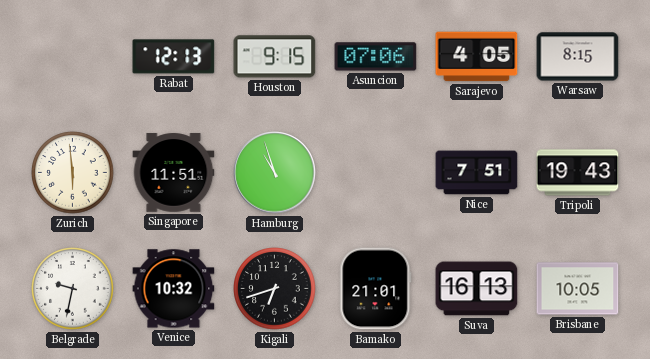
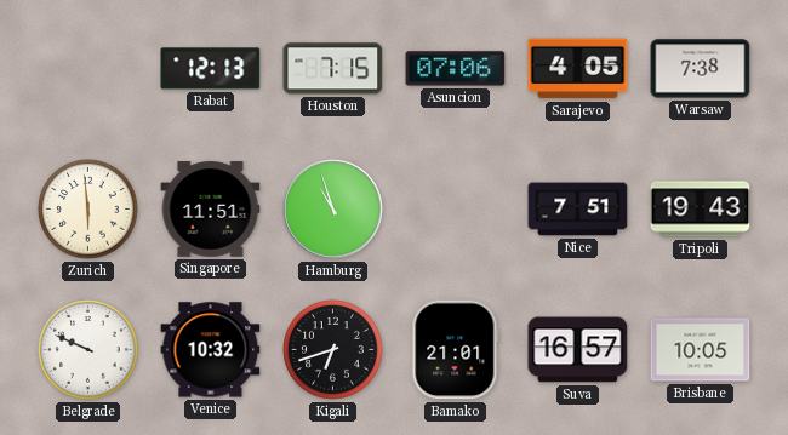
Houston: 9:15 -> 7:15 (333, 69)
Warsaw: 8:15 -> 7:38 (701, 69)
Belgrade: 9:32 -> 9:49 (88, 350)
Suva: 16:13 -> 16:57 (578, 350)
